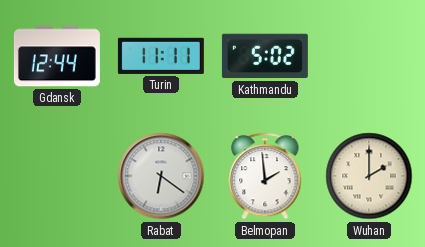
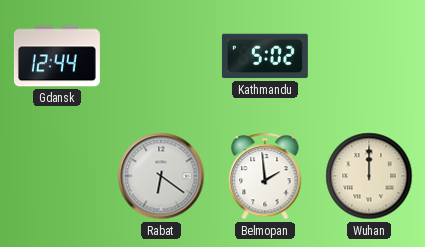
Turin: 11:11 -> none (161, 56)
Wuhan: 2:00 -> 12:00 (369, 176)
